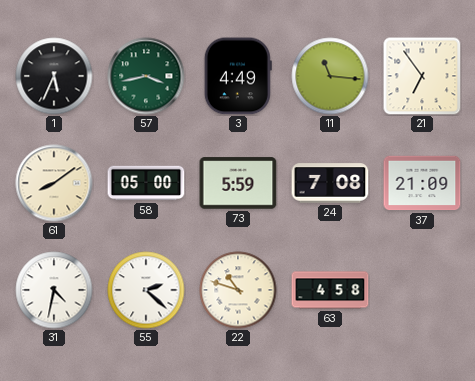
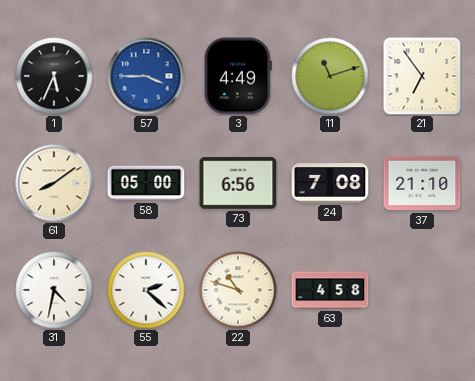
57: 3:43 -> 3:45 (146, 76)
57 dial: green -> blue (146, 76)
11: 11:16 -> 11:12 (330, 76)
73: 5:59 -> 6:56 (238, 183)
37: 21:09 -> 21:10 (422, 183)
